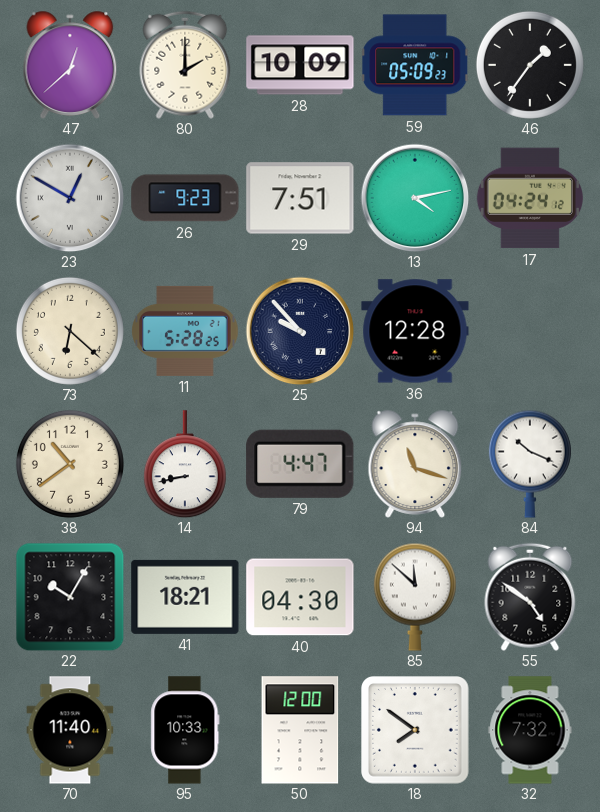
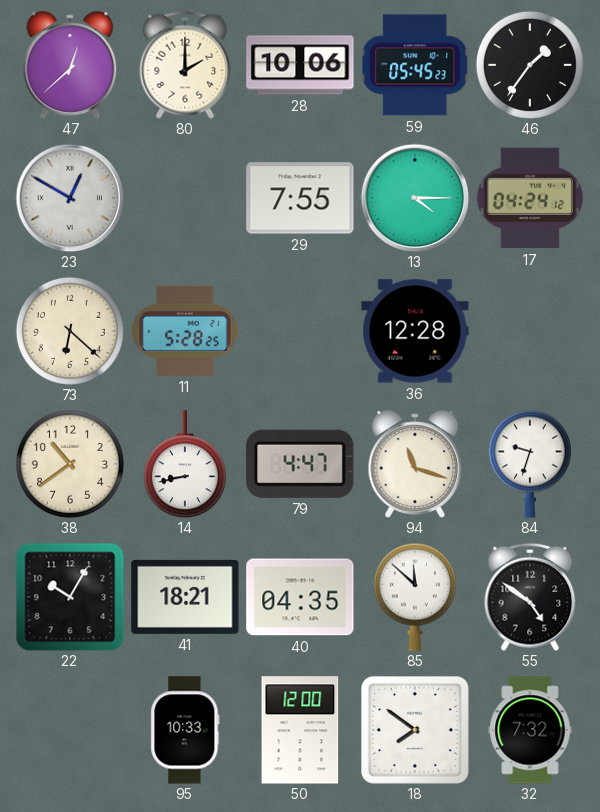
28: 10:09 -> 10:06 (300, 65)
59: 05:09 -> 05:45 (415, 65)
26: 9:23 -> none (185, 198)
29: 7:51 -> 7:55 (300, 198)
13: 4:13 -> 4:15 (415, 198)
25: 9:53 -> none (300, 331)
84: 10:19 -> 9:33 (530, 464)
40: 04:30 -> 04:35 (300, 597)
70: 11:40 -> none (70, 730)
